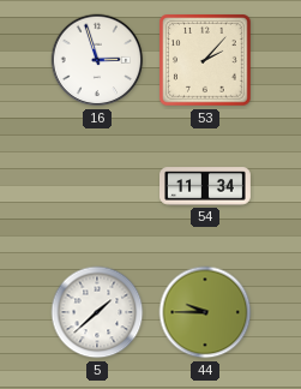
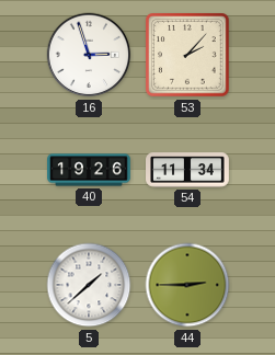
40: none -> 19:26 (89, 170)
44: 9:45 -> 2:45 (187, 285)
